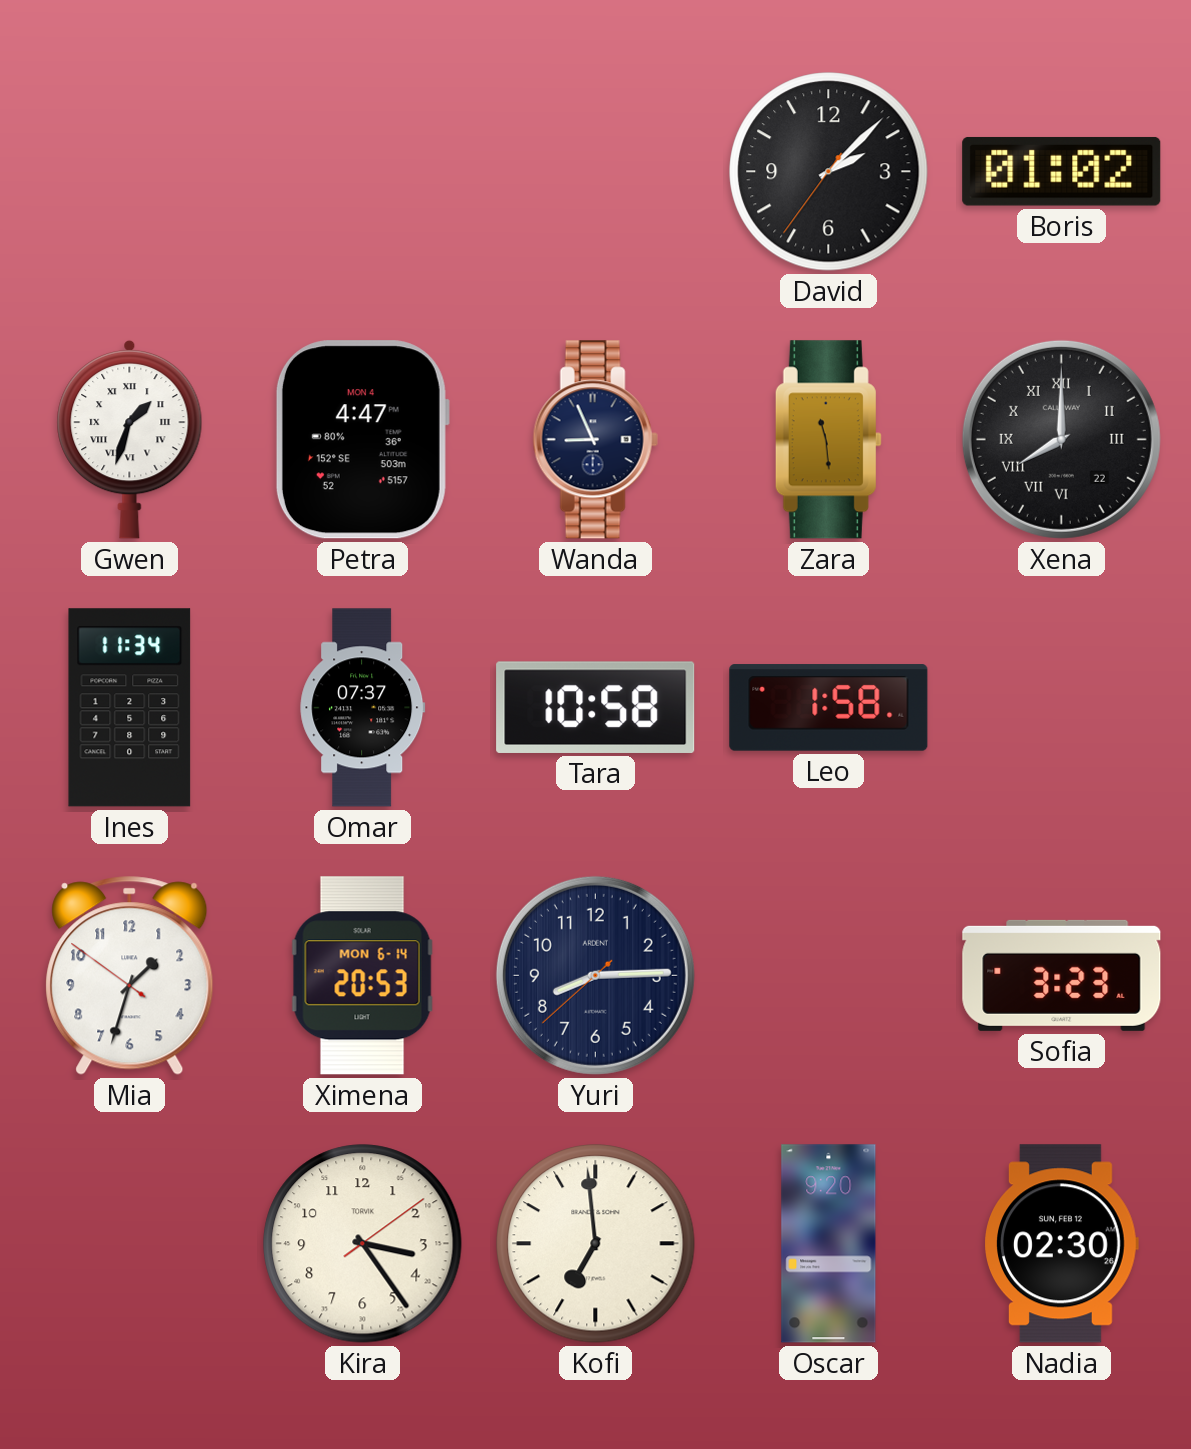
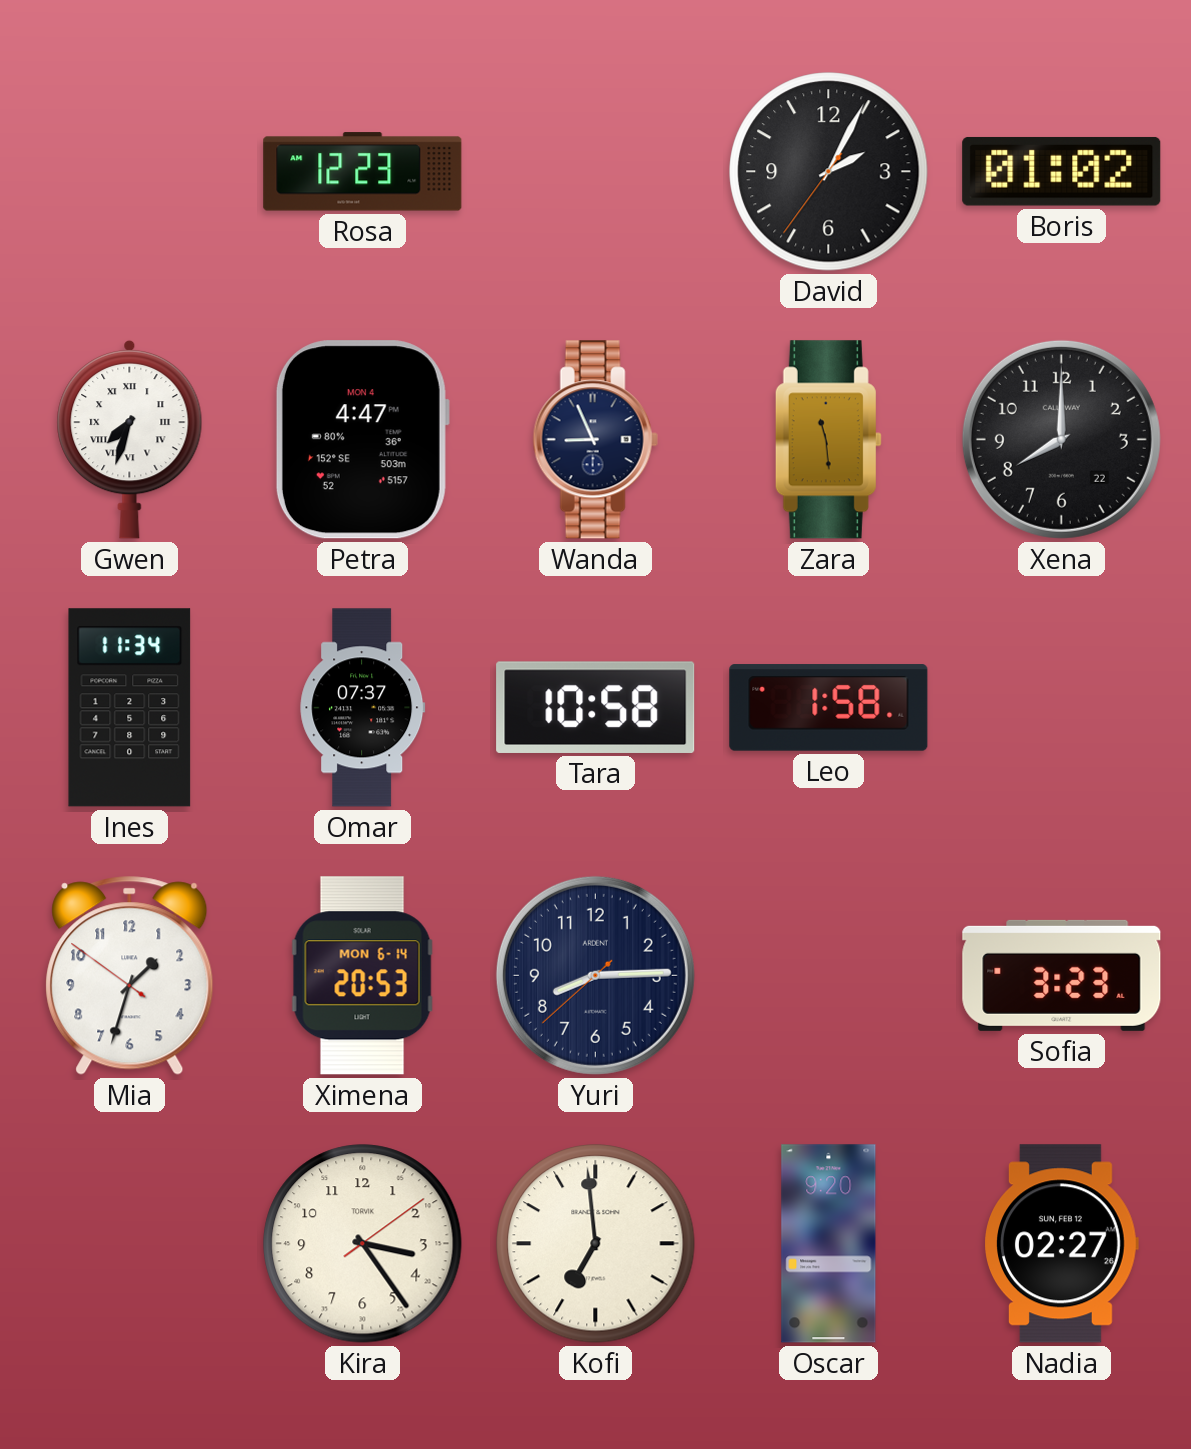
Rosa: none -> 12:23 (363, 172)
David: 2:07 -> 2:04 (829, 172)
Gwen: 1:33 -> 7:33 (130, 439)
Xena numerals: Roman -> Arabic (1061, 439)
Nadia: 02:30 -> 02:27 (1061, 1244)
